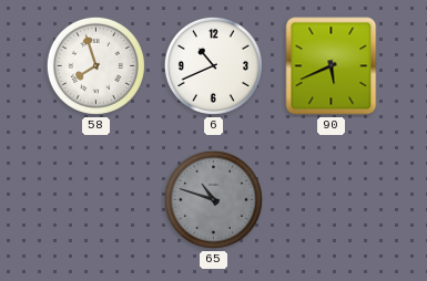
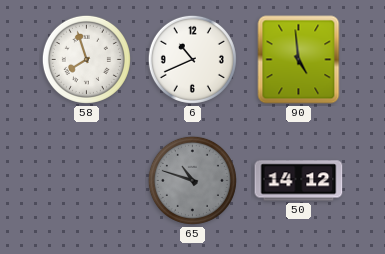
90: 5:41 -> 4:59 (299, 60)
50: none -> 14:12 (299, 181)
